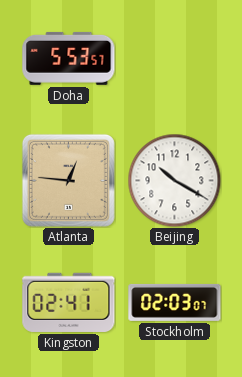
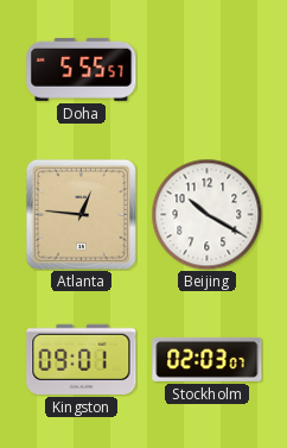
Doha: 5:53 -> 5:55 (82, 69)
Kingston: 02:41 -> 09:01 (82, 359)
